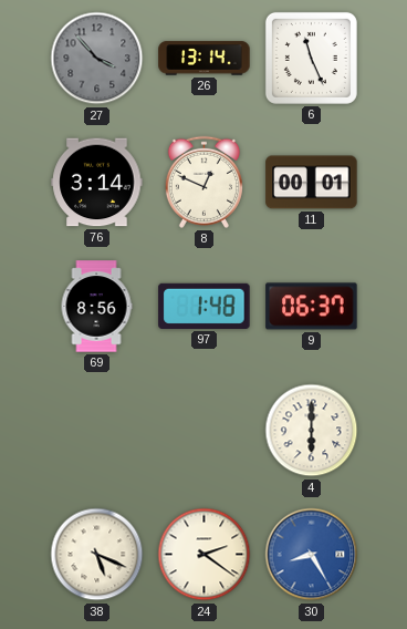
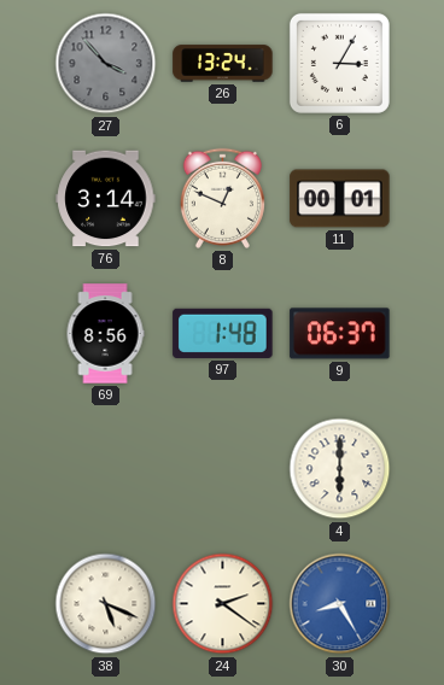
26: 13:14 -> 13:24 (223, 64)
6: 11:26 -> 3:05 (339, 63)
